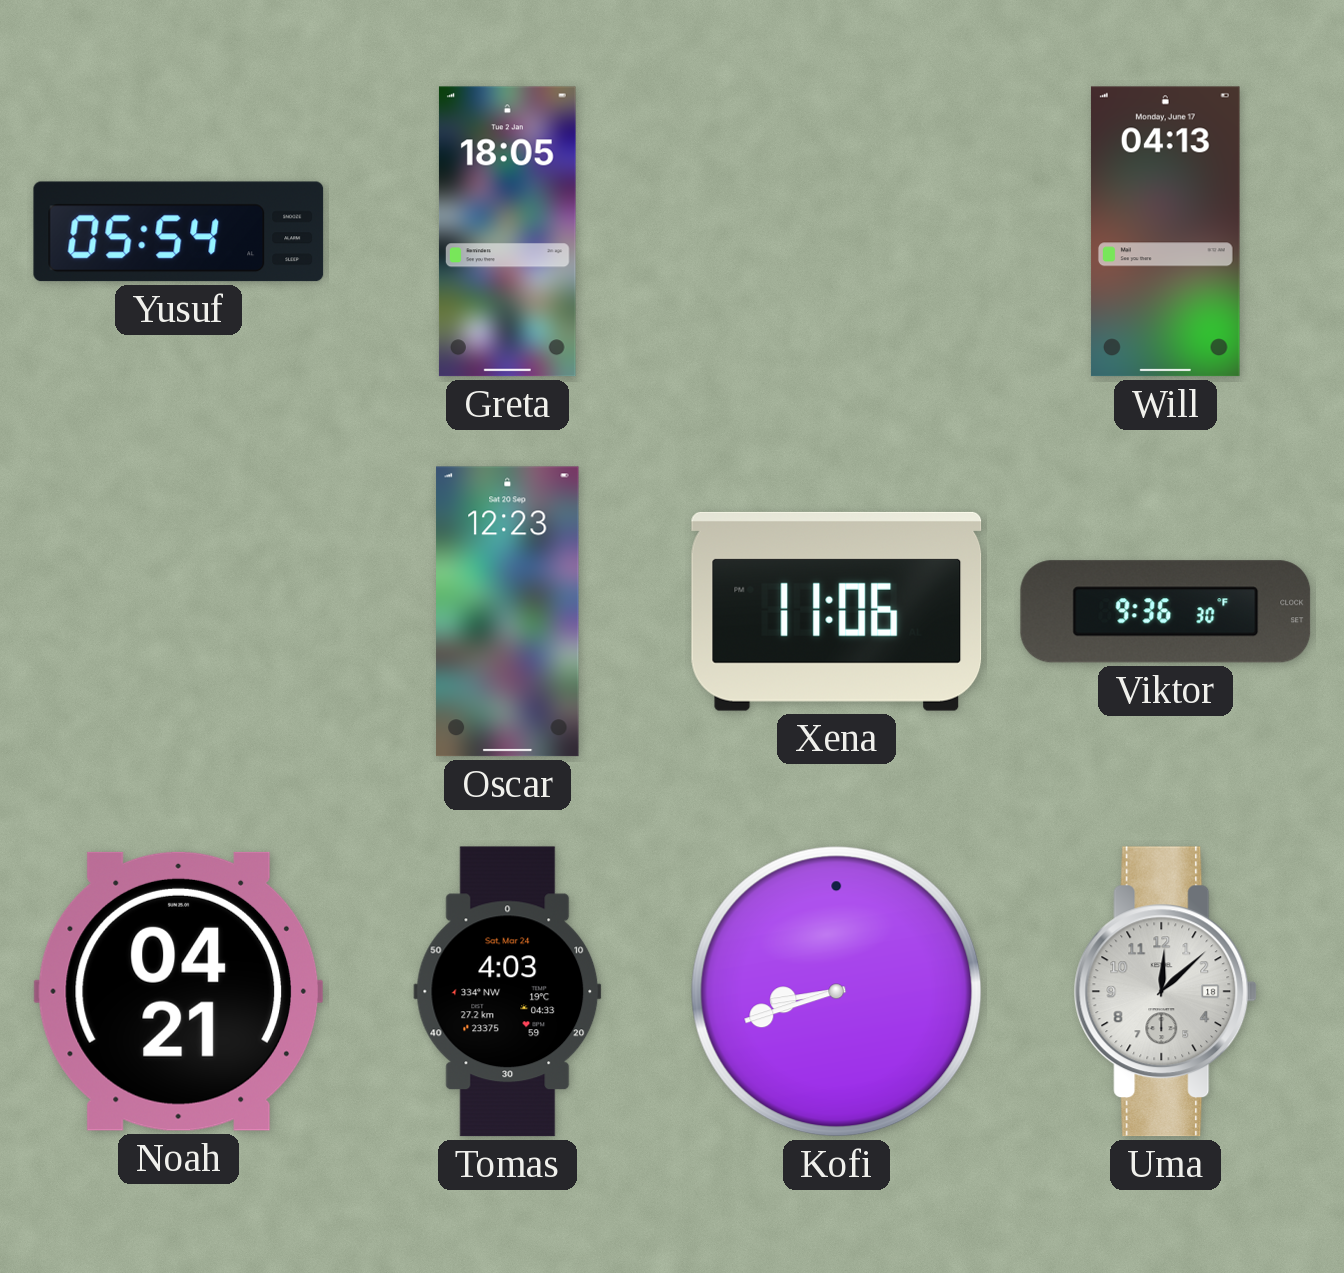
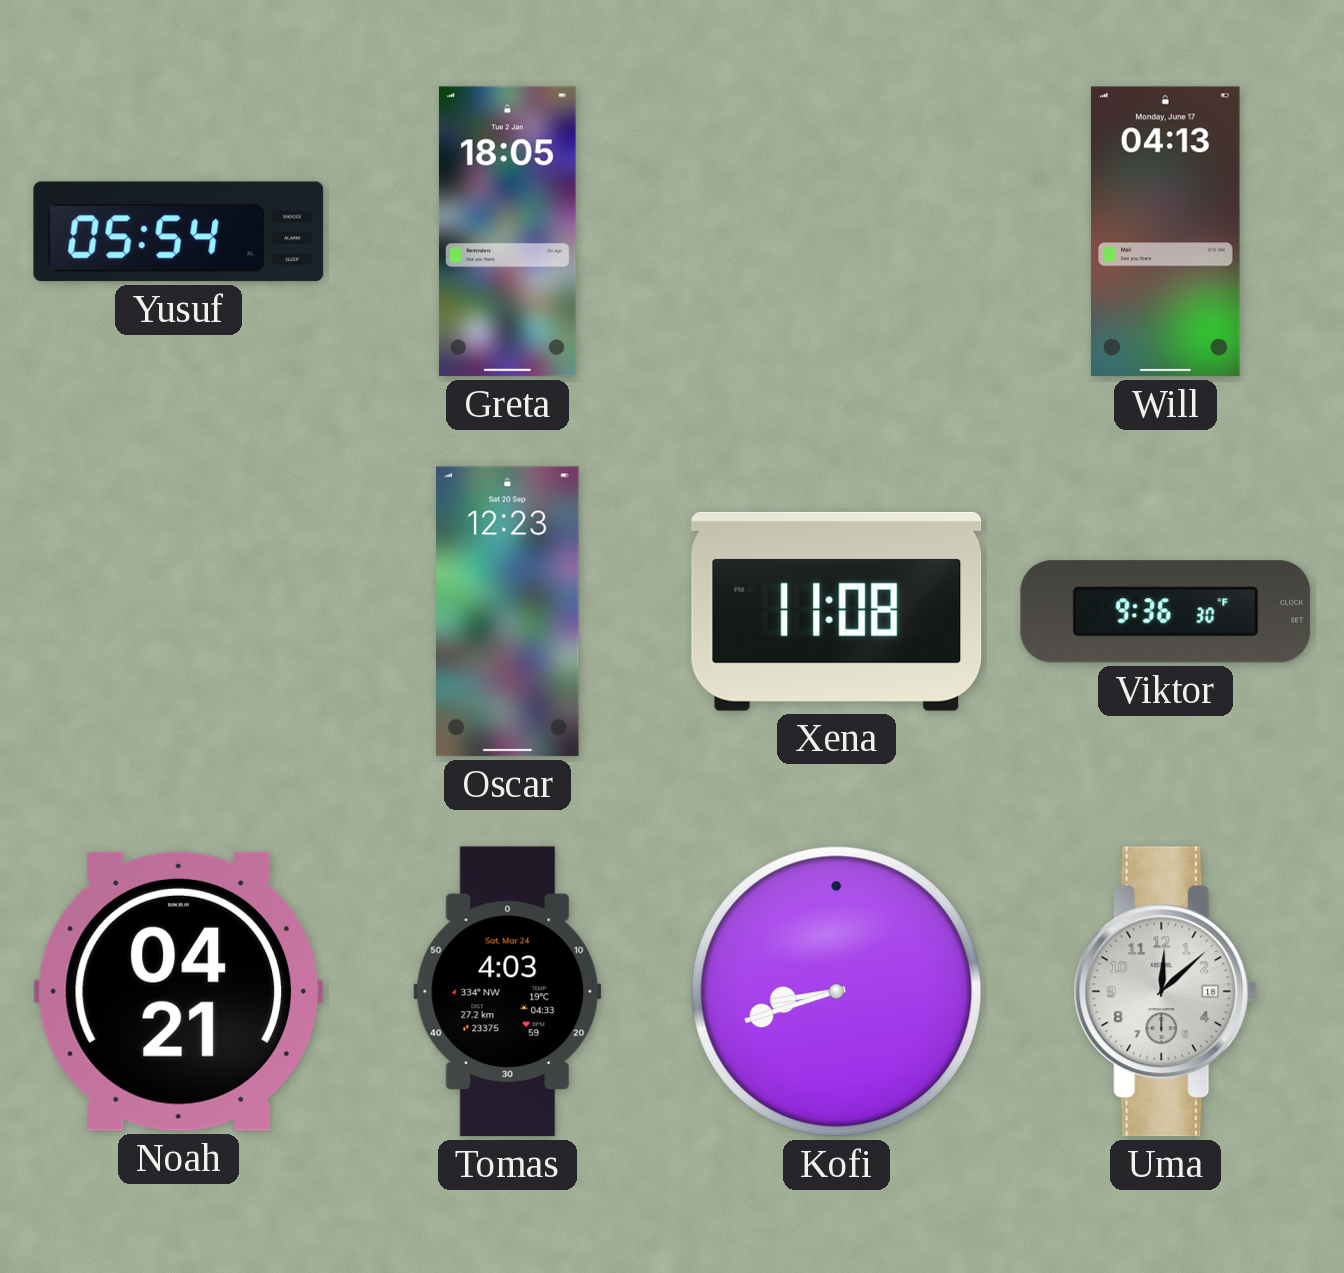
Xena: 11:06 -> 11:08 (837, 611)
